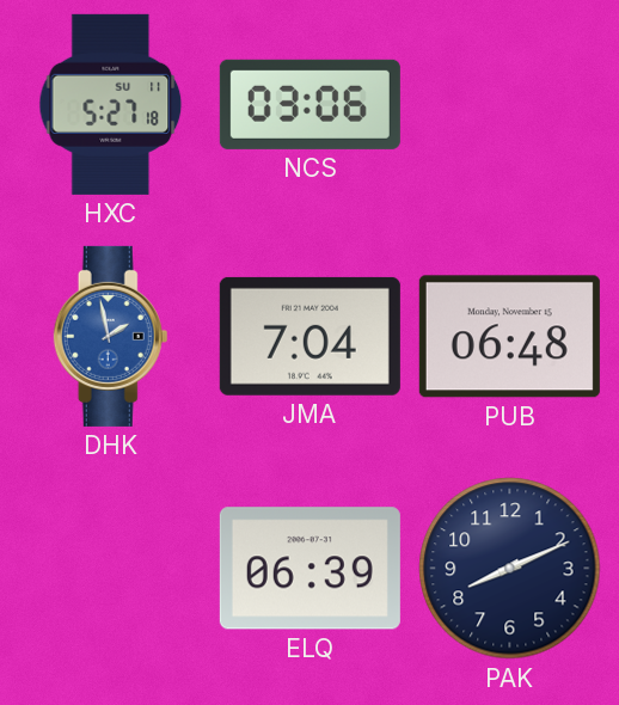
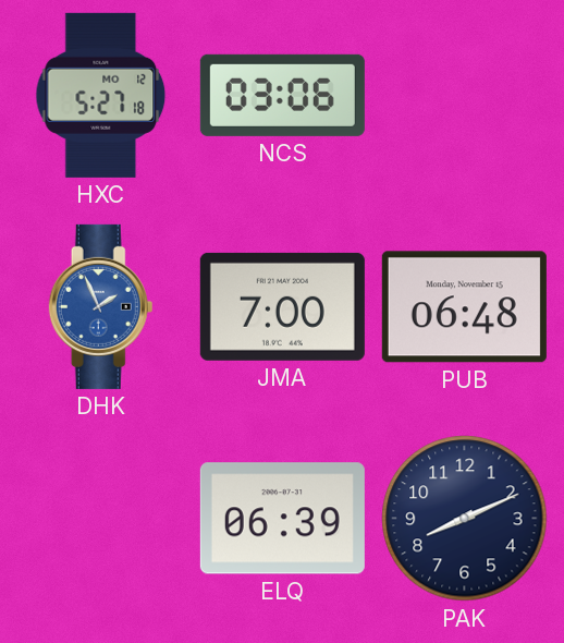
HXC date: SU 11 -> MO 12 (101, 95)
DHK: 1:58 -> 1:56 (101, 306)
JMA: 7:04 -> 7:00 (282, 306)
